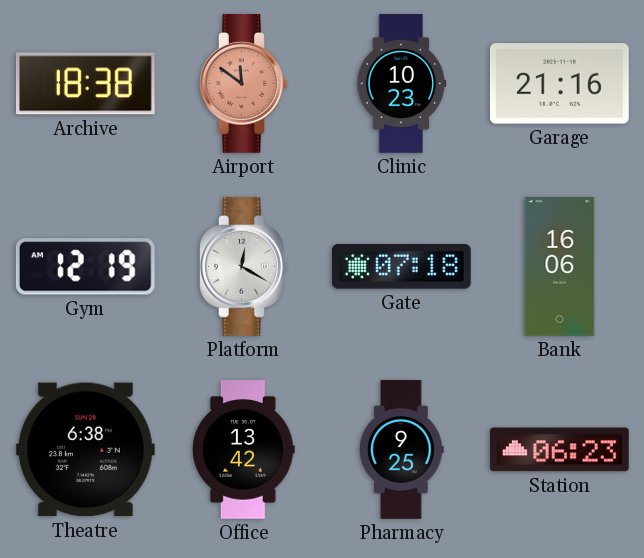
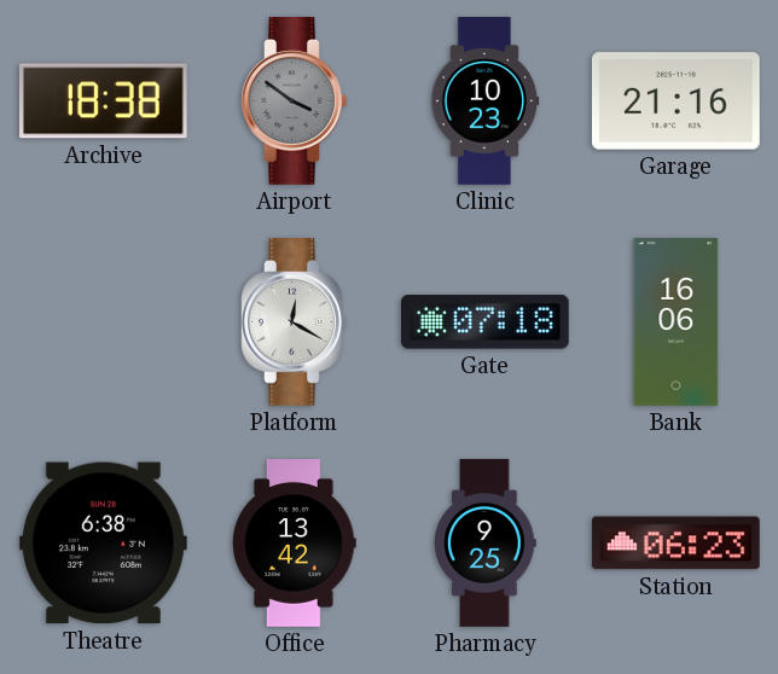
Airport: 11:51 -> 3:51 (295, 101)
Airport dial: salmon -> grey (295, 101)
Gym: 12:19 -> none (85, 267)
